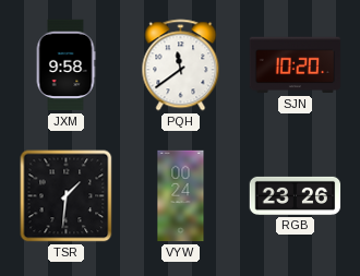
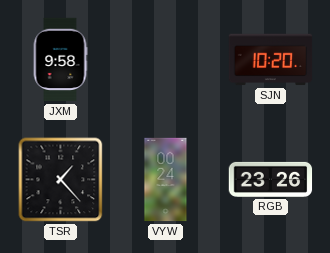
PQH: 11:39 -> none (181, 65)
TSR: 1:31 -> 1:23 (61, 180)
